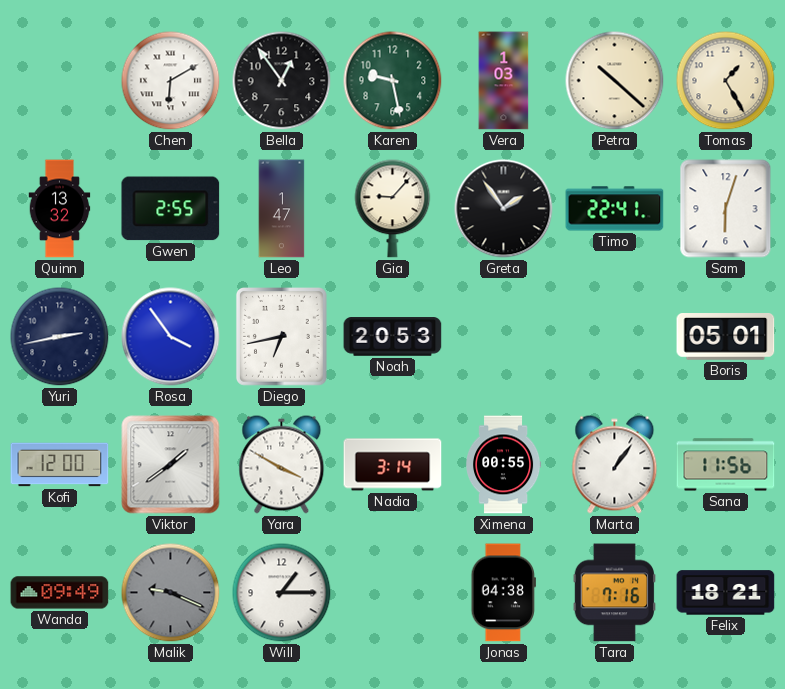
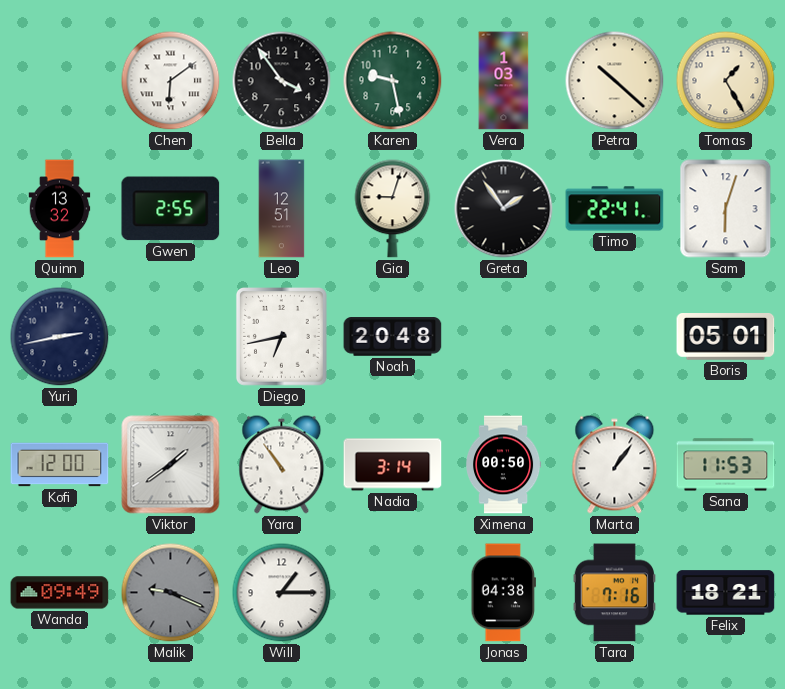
Chen: 6:10 -> 6:09 (171, 81)
Bella: 12:54 -> 3:54 (282, 81)
Leo: 1:47 -> 12:51 (282, 209)
Gia: 9:07 -> 9:03 (393, 209)
Rosa: 3:54 -> none (171, 337)
Noah: 20:53 -> 20:48 (393, 337)
Yara: 3:50 -> 10:54 (282, 465)
Ximena: 00:55 -> 00:50 (504, 465)
Sana: 11:56 -> 11:53 (726, 465)
